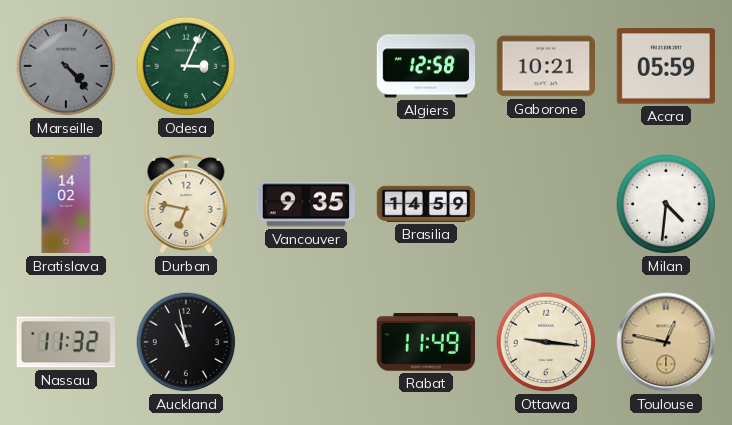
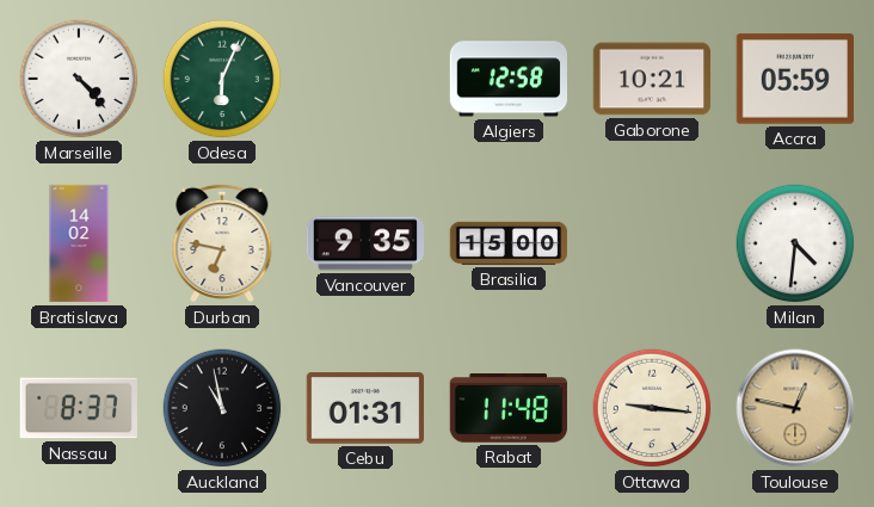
Marseille dial: grey -> white (79, 79)
Odesa: 3:04 -> 6:04 (222, 79)
Brasilia: 14:59 -> 15:00 (509, 243)
Nassau: 11:32 -> 8:37 (79, 408)
Cebu: none -> 01:31 (364, 409)
Rabat: 11:49 -> 11:48 (507, 409)
